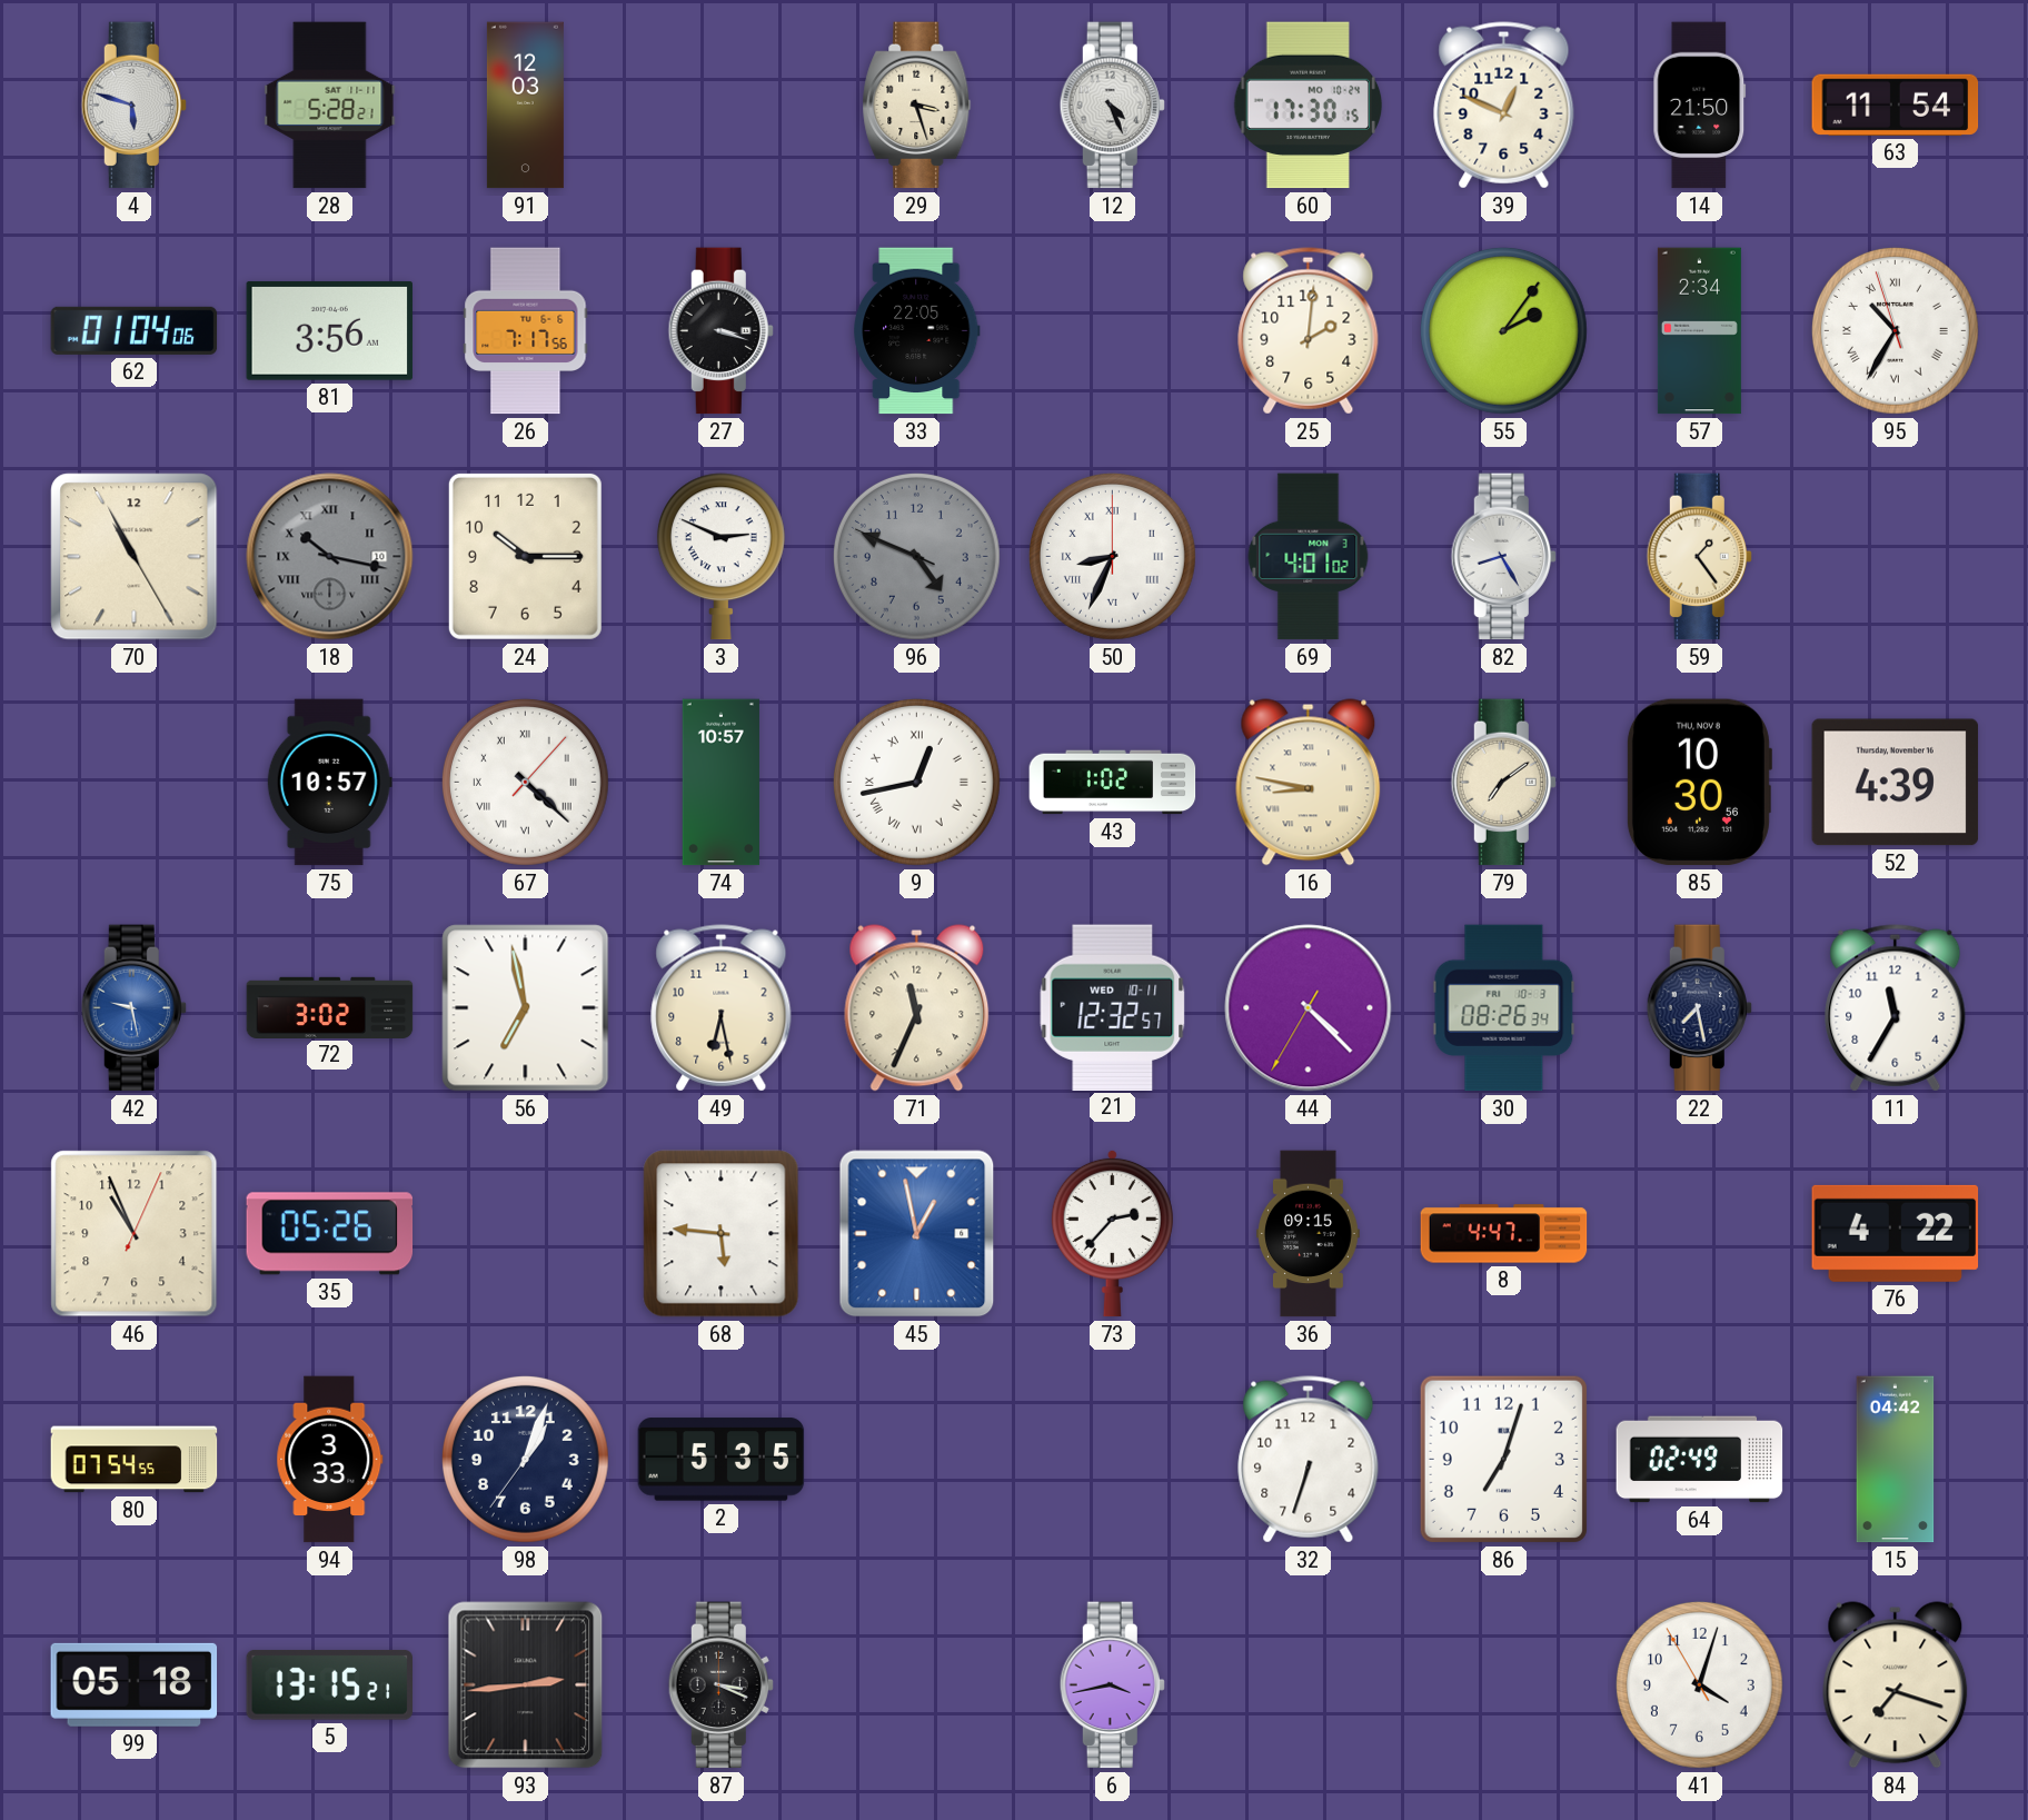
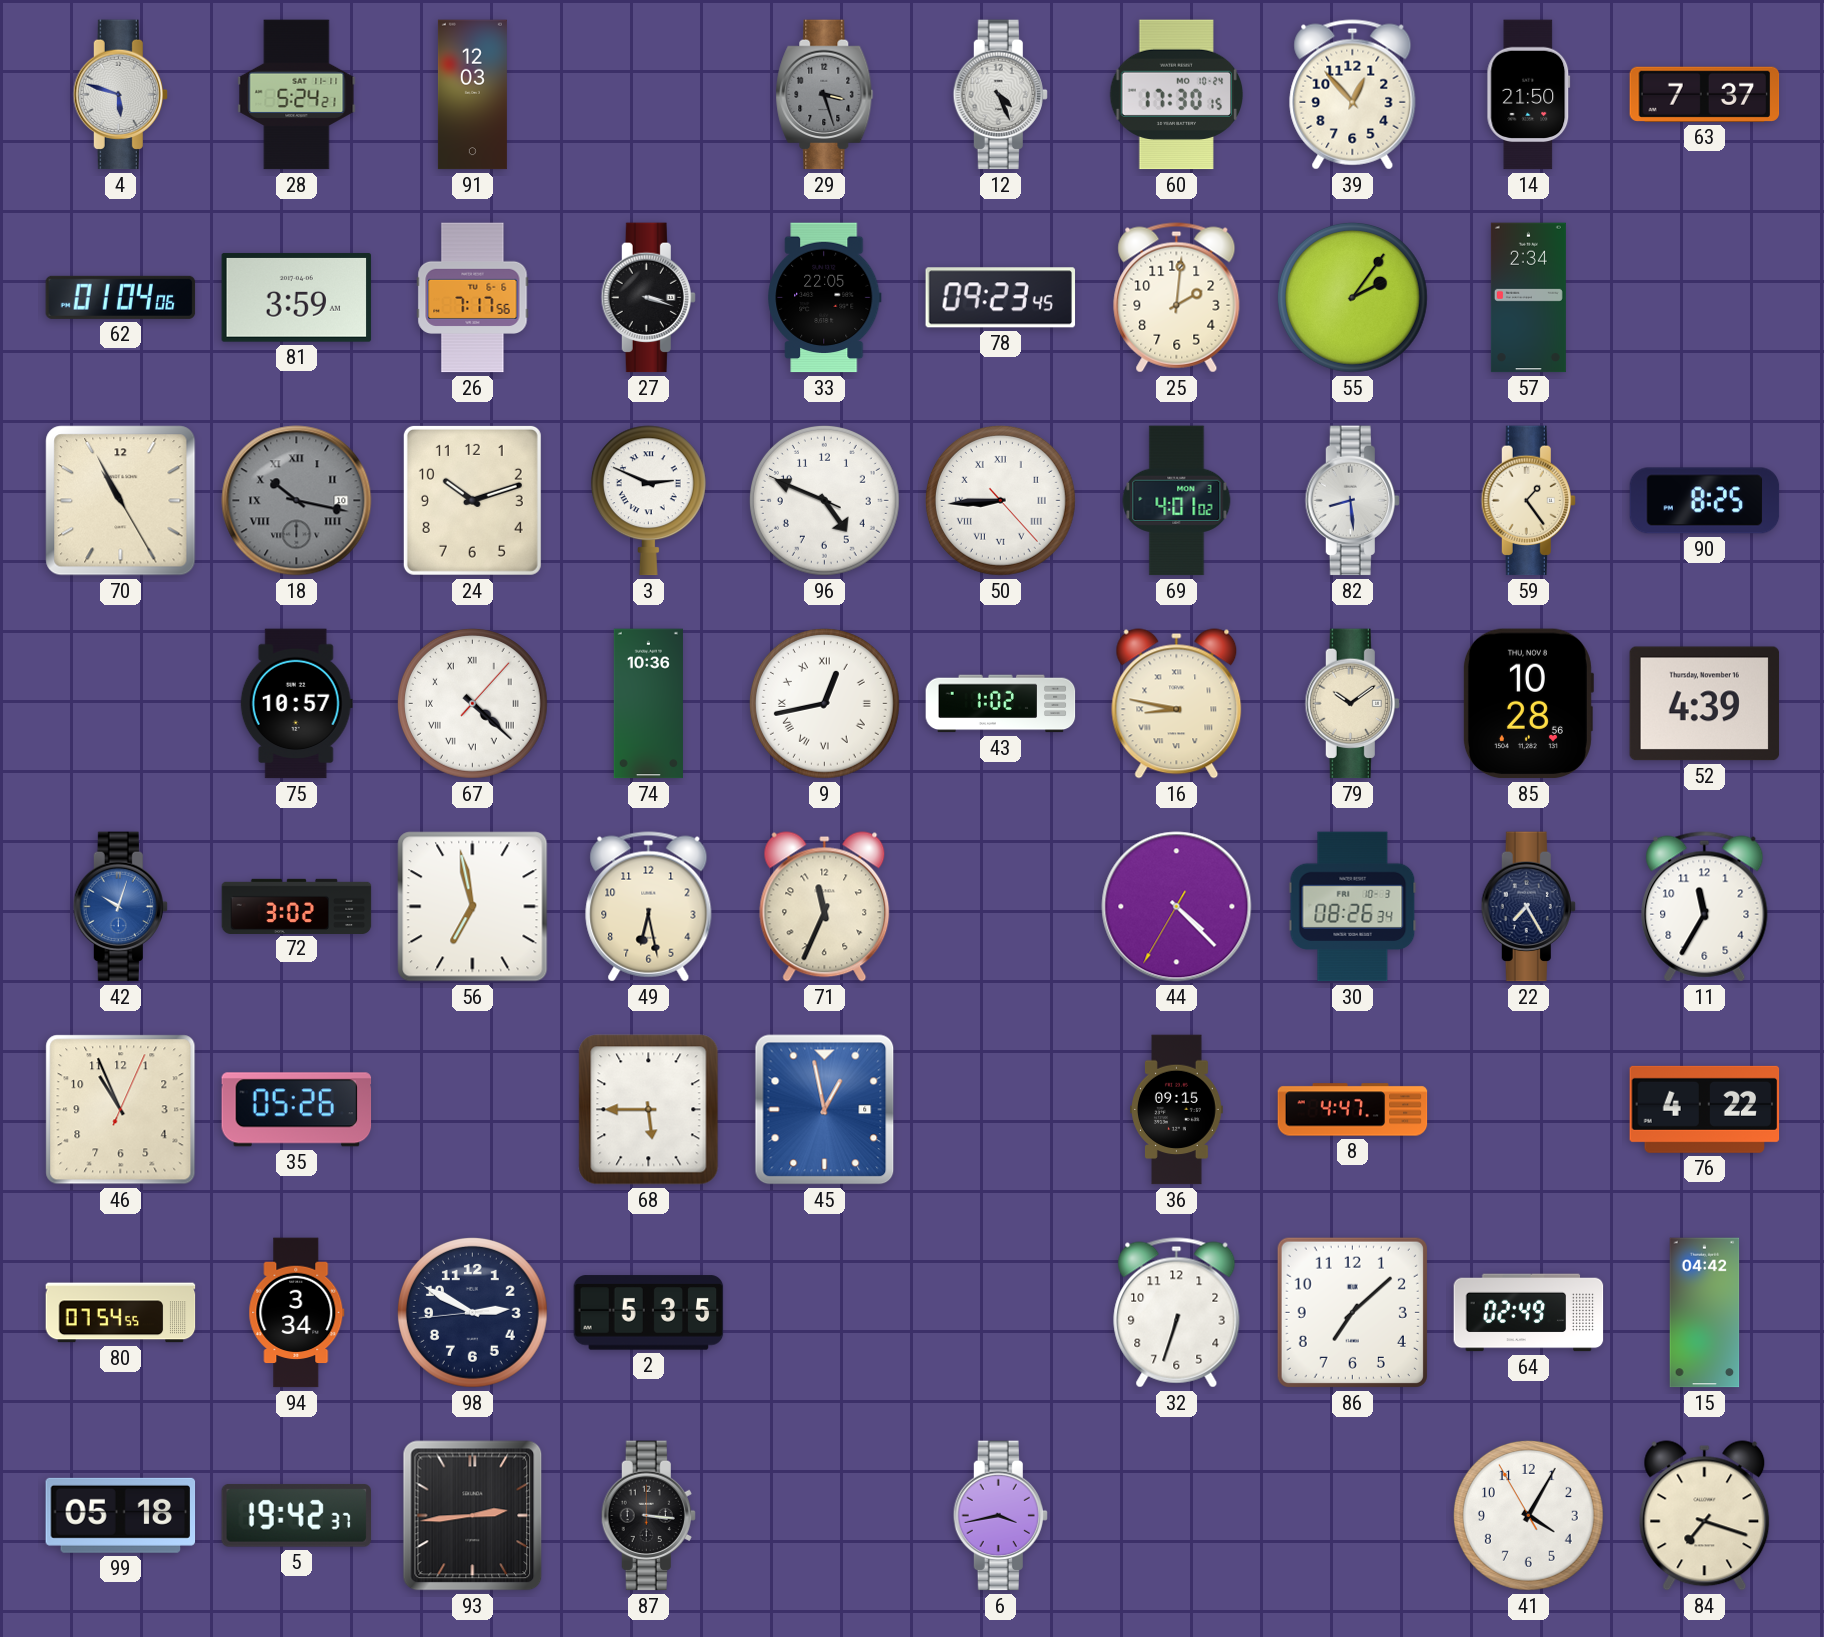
28: 5:28 -> 5:24 (297, 95)
29 dial: cream -> grey (825, 95)
39: 12:49 -> 12:53 (1353, 95)
63: 11:54 -> 7:37 (1705, 94)
81: 3:56 -> 3:59 (297, 297)
78: none -> 09:23 (1001, 298)
95: 10:34 -> none (1895, 330)
24: 10:15 -> 10:12 (472, 500)
96 dial: grey -> white (824, 500)
50: 8:34 -> 8:44 (1000, 500)
82: 8:25 -> 8:29 (1352, 501)
90: none -> 8:25 (1705, 501)
74: 10:57 -> 10:36 (648, 704)
79: 7:09 -> 10:09 (1352, 704)
85: 10:30 -> 10:28 (1528, 704)
42: 9:28 -> 10:03 (120, 907)
21: 12:32 -> none (1113, 1007)
22: 7:28 -> 7:25 (1528, 907)
68: 5:46 -> 5:45 (649, 1110)
73: 2:37 -> none (1112, 1233)
94: 3:33 -> 3:34 (297, 1313)
98: 1:03 -> 2:49 (472, 1312)
86: 7:03 -> 7:08 (1352, 1312)
5: 13:15 -> 19:42 (297, 1515)
87: 3:19 -> 3:16 (648, 1516)
41: 4:02 -> 4:04 (1528, 1515)
